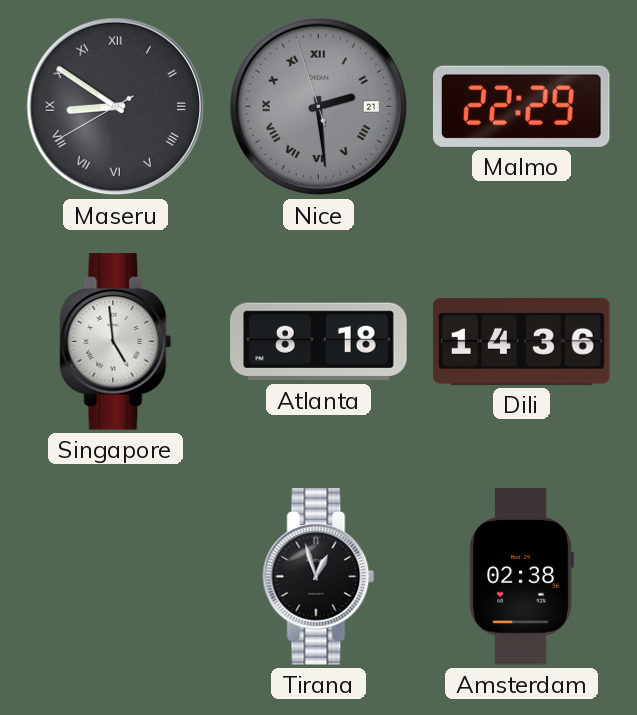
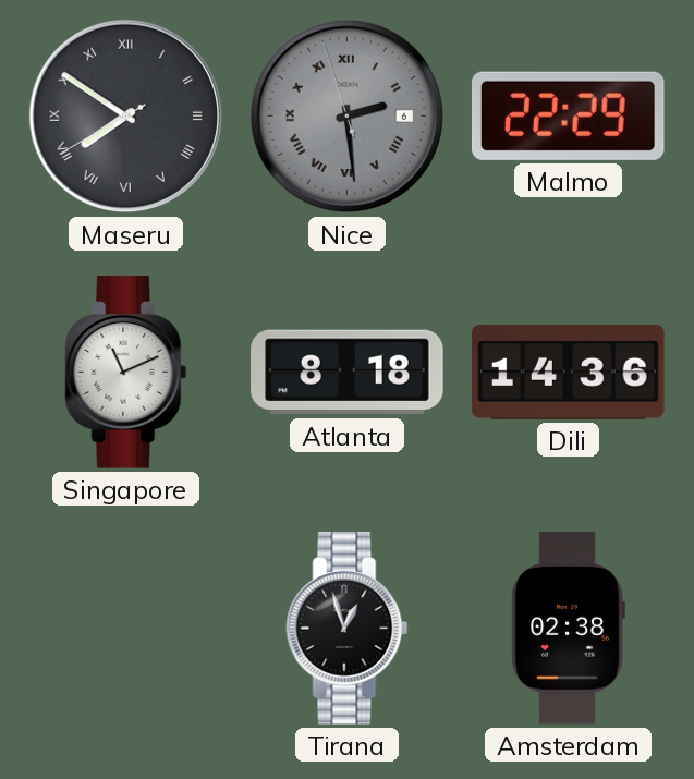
Maseru: 8:50 -> 7:50 (126, 117)
Nice date: 21 -> 6 (348, 117)
Singapore: 4:59 -> 11:11 (126, 373)
